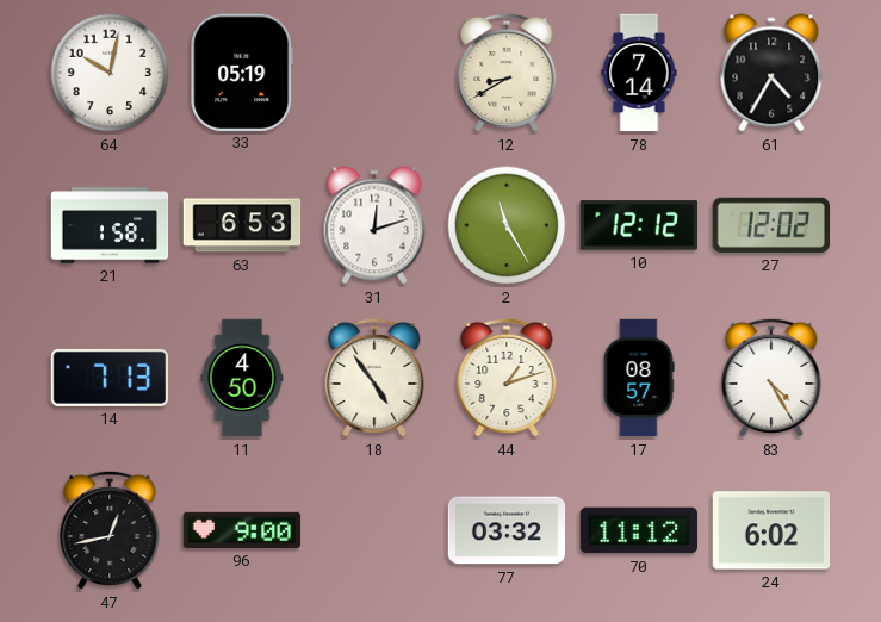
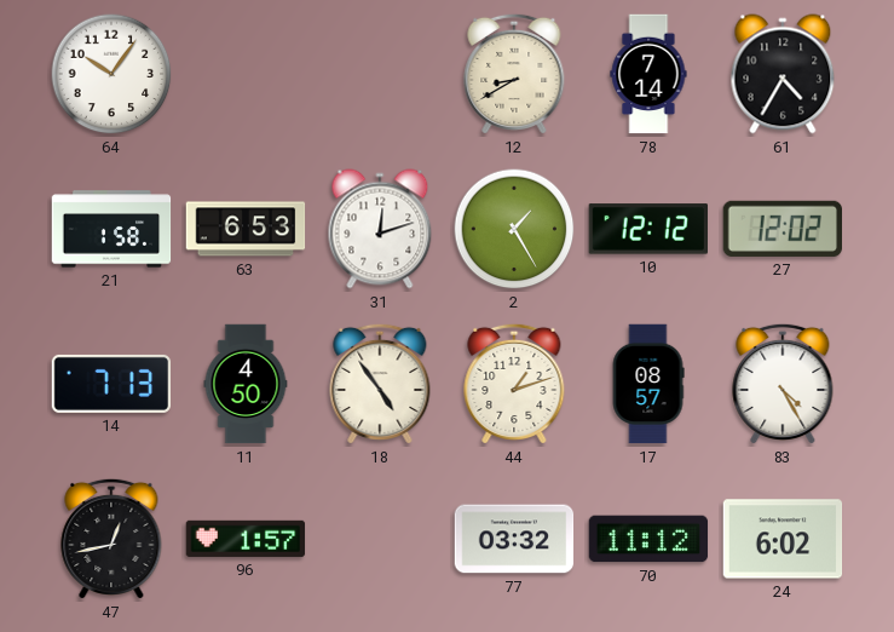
64: 10:02 -> 10:06 (111, 74)
33: 05:19 -> none (242, 71)
2: 11:25 -> 1:25 (514, 229)
96: 9:00 -> 1:57 (246, 539)
